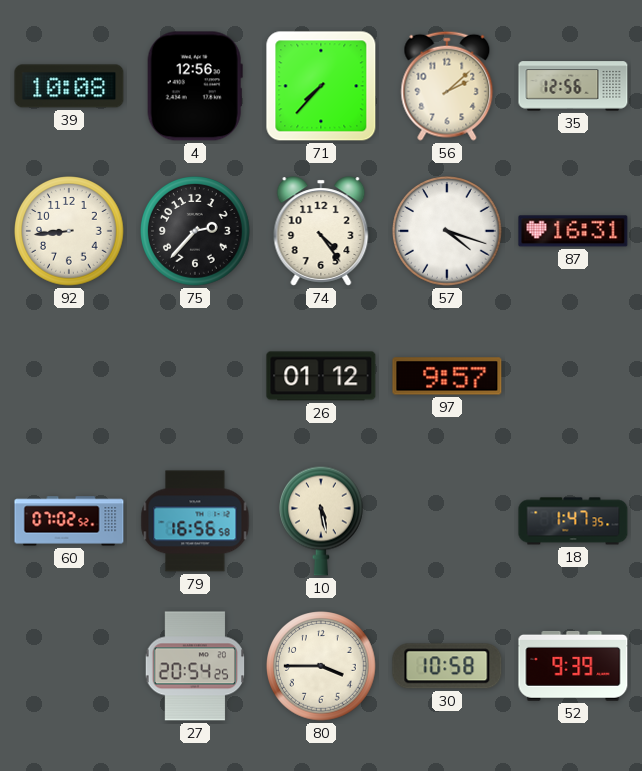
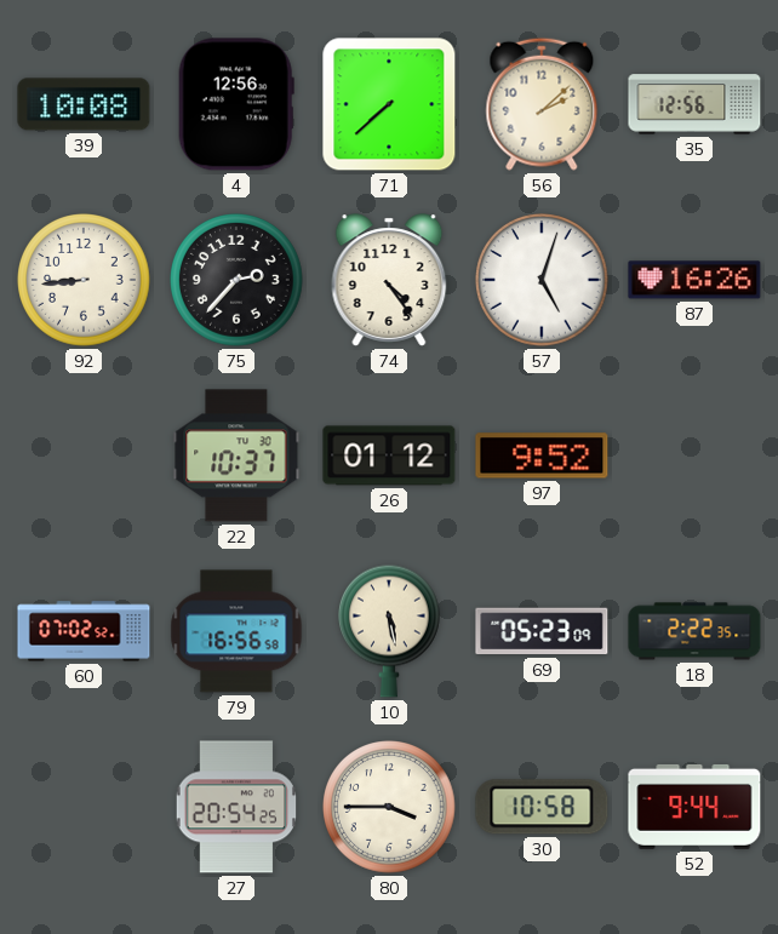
71: 7:37 -> 7:38 (389, 104)
57: 4:18 -> 5:03 (542, 280)
87: 16:31 -> 16:26 (694, 280)
22: none -> 10:37 (236, 455)
97: 9:57 -> 9:52 (542, 455)
69: none -> 05:23 (542, 631)
18: 1:47 -> 2:22 (694, 631)
52: 9:39 -> 9:44 (694, 807)
